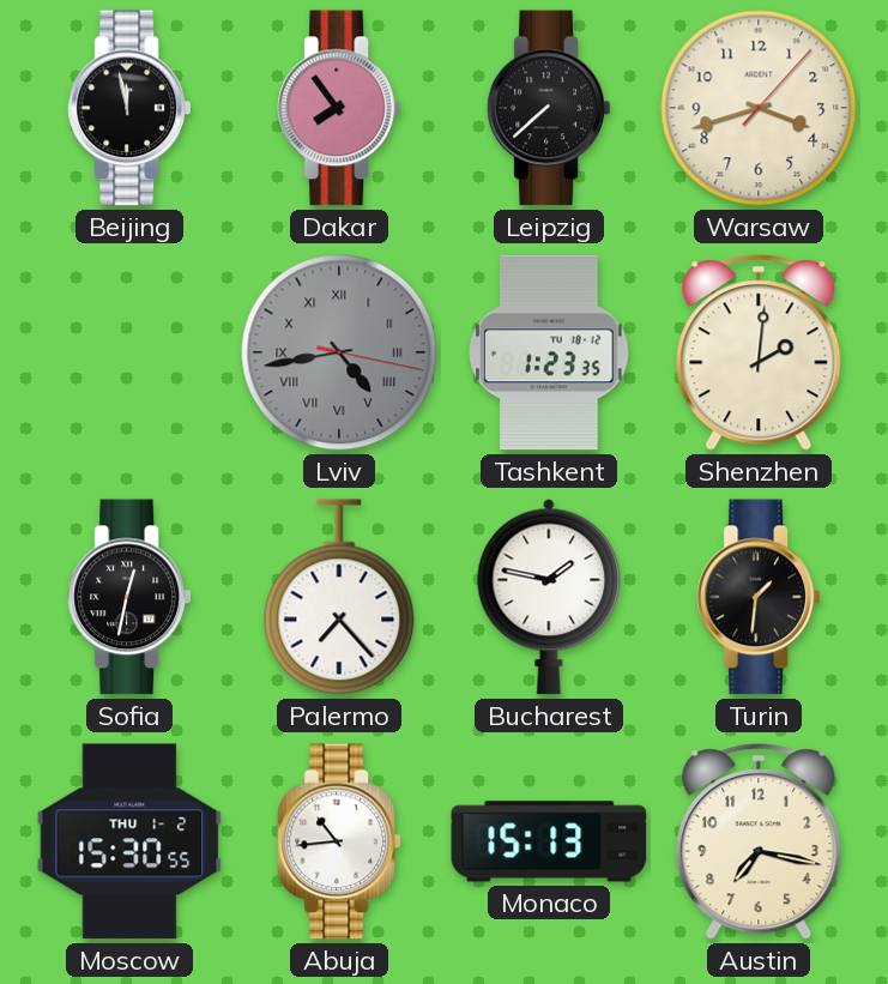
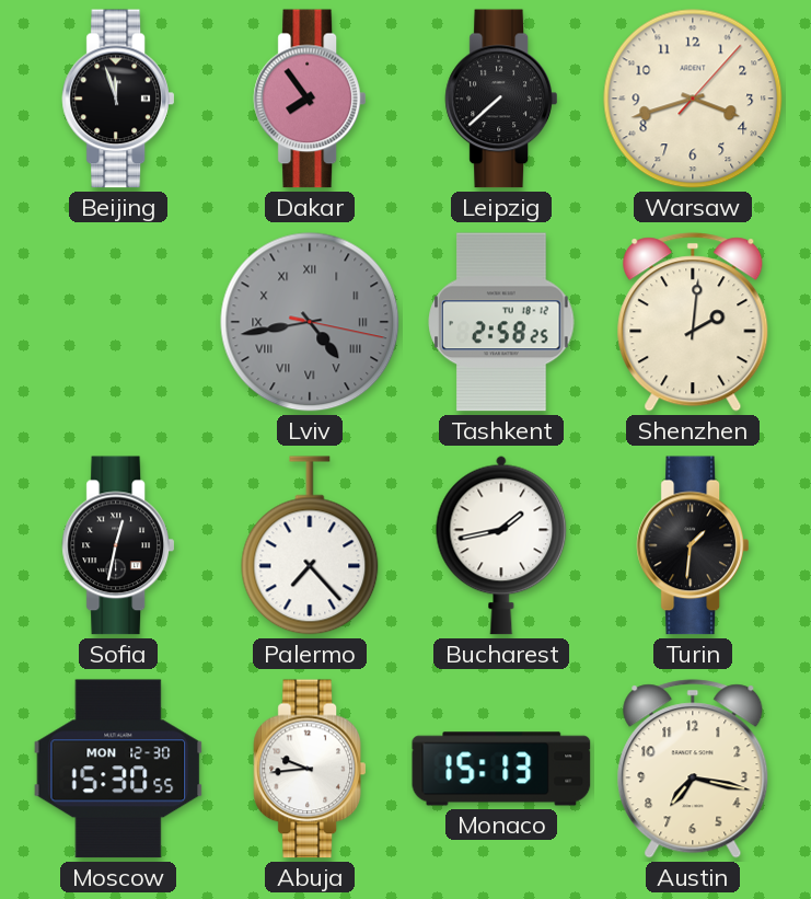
Beijing: 11:58 -> 11:57 (117, 99)
Tashkent: 1:23 -> 2:58 (501, 322)
Bucharest: 1:47 -> 1:43 (501, 545)
Moscow date: THU 1-2 -> MON 12-30 (118, 769)
Abuja: 10:44 -> 9:44 (309, 769)
